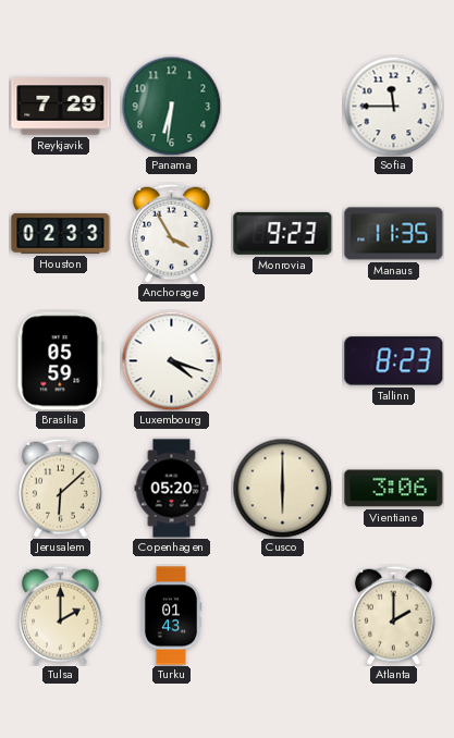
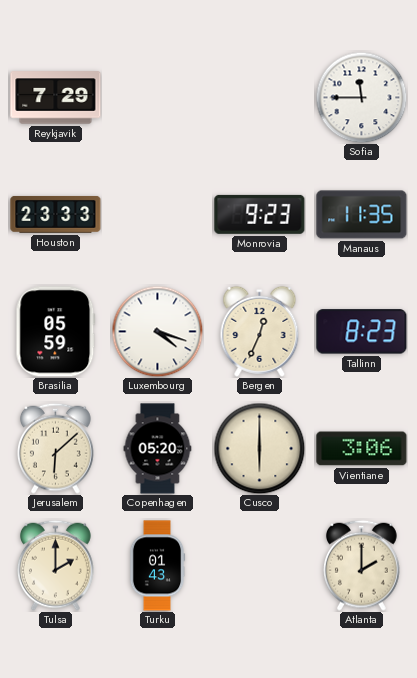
Panama: 6:31 -> none (171, 106)
Houston: 02:33 -> 23:33 (56, 215)
Anchorage: 3:55 -> none (171, 233)
Bergen: none -> 12:34 (260, 331)
